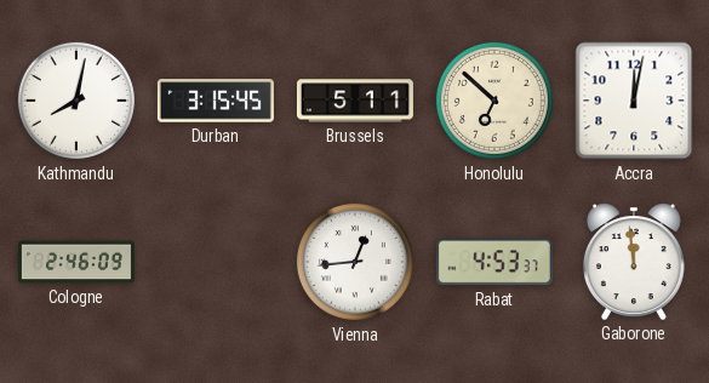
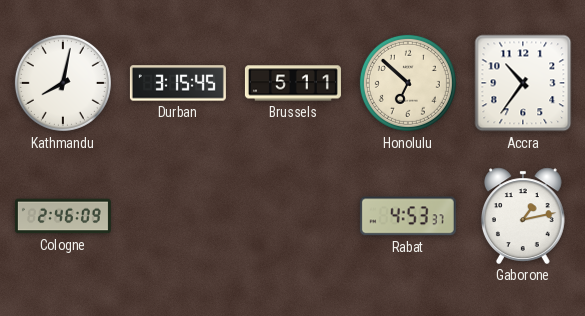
Accra: 12:02 -> 10:36 (523, 83)
Vienna: 12:44 -> none (355, 262)
Gaborone: 11:59 -> 1:13 (523, 216)
